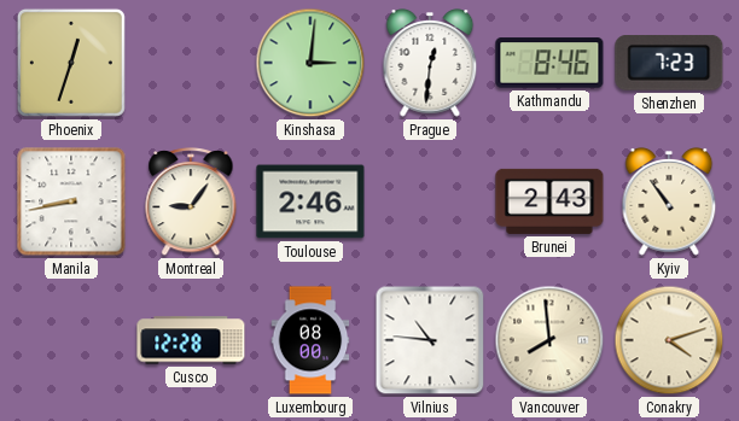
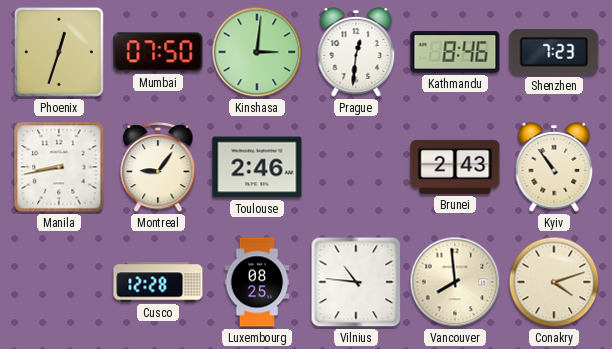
Mumbai: none -> 07:50 (158, 52)
Luxembourg: 08:00 -> 08:25 (257, 282)
